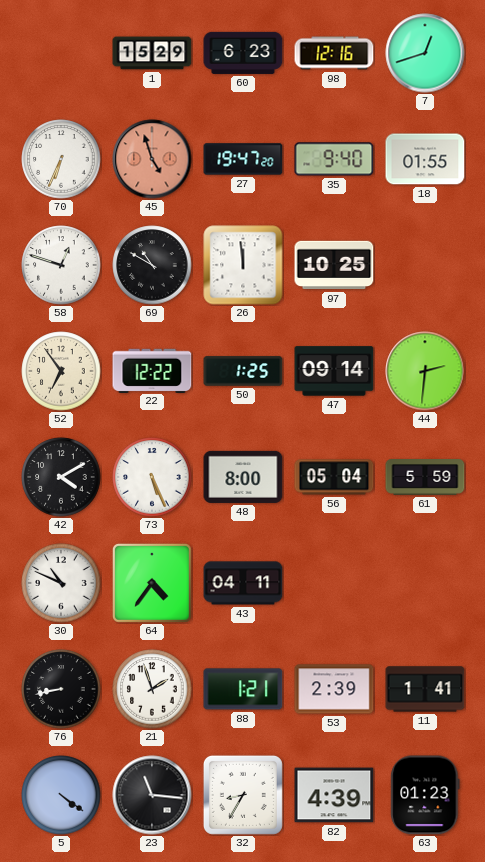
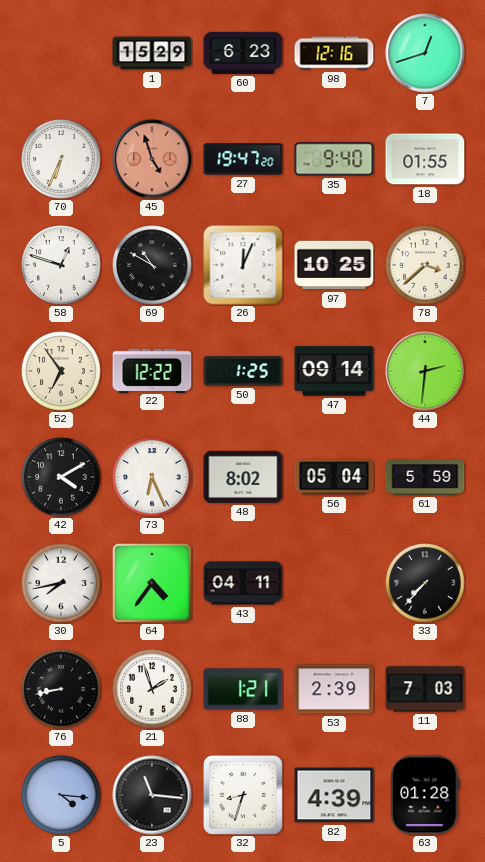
26: 11:59 -> 12:04 (243, 265)
78: none -> 3:38 (425, 265)
73: 5:26 -> 6:26 (152, 477)
48: 8:00 -> 8:02 (243, 477)
30: 10:49 -> 7:43 (61, 583)
33: none -> 7:37 (425, 583)
11: 1:41 -> 7:03 (425, 689)
5: 4:21 -> 4:16 (61, 795)
32: 8:35 -> 8:33 (243, 795)
63: 01:23 -> 01:28 (425, 795)
